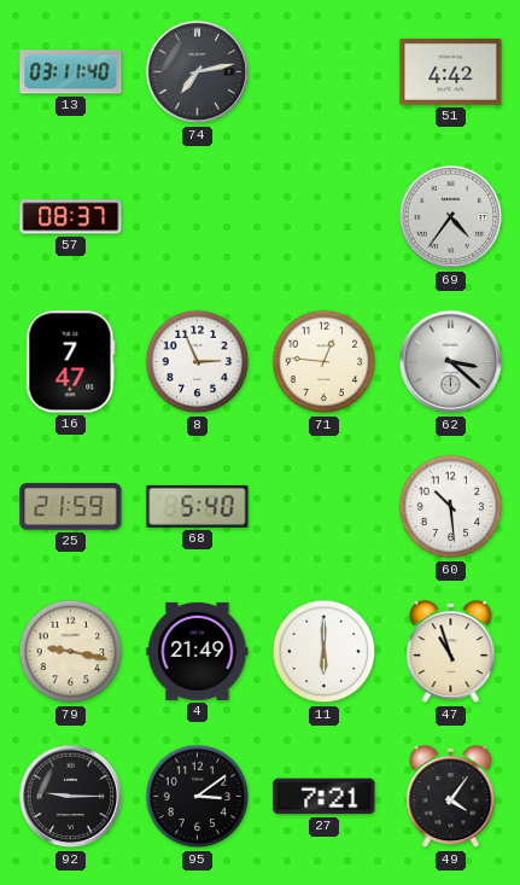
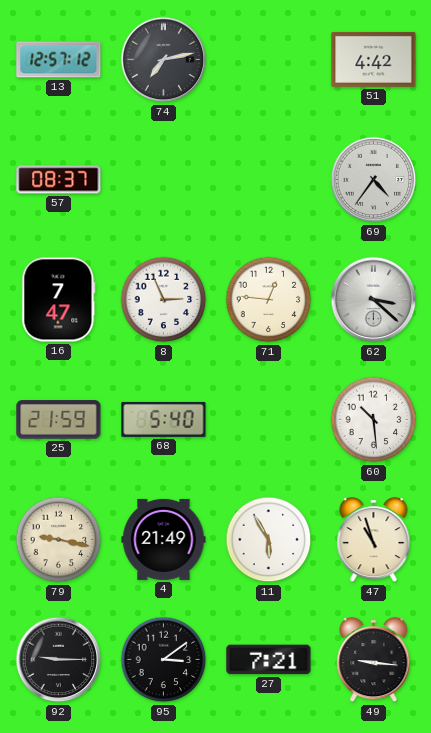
13: 03:11 -> 12:57 (59, 60)
11: 6:00 -> 5:55 (269, 540)
49: 4:06 -> 9:16 (374, 660)
